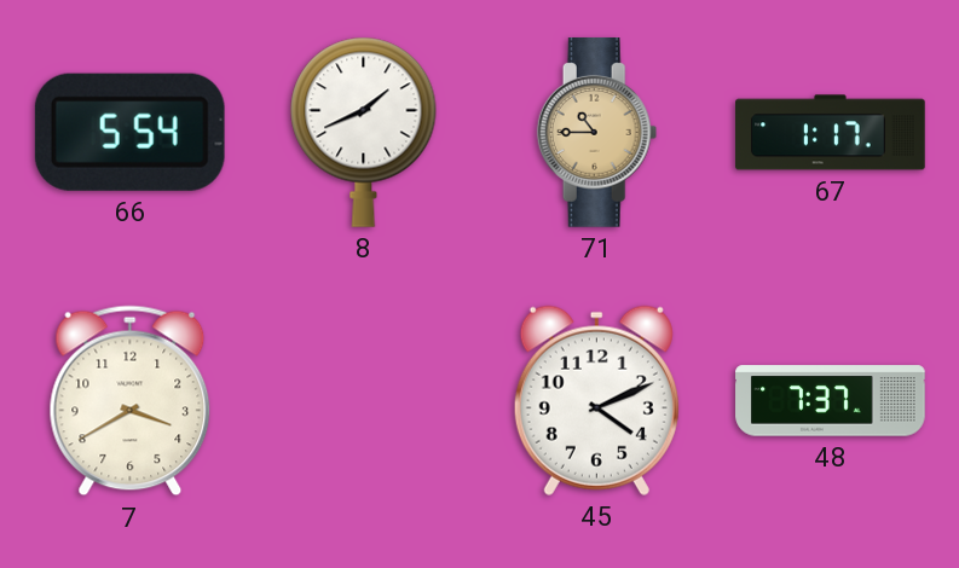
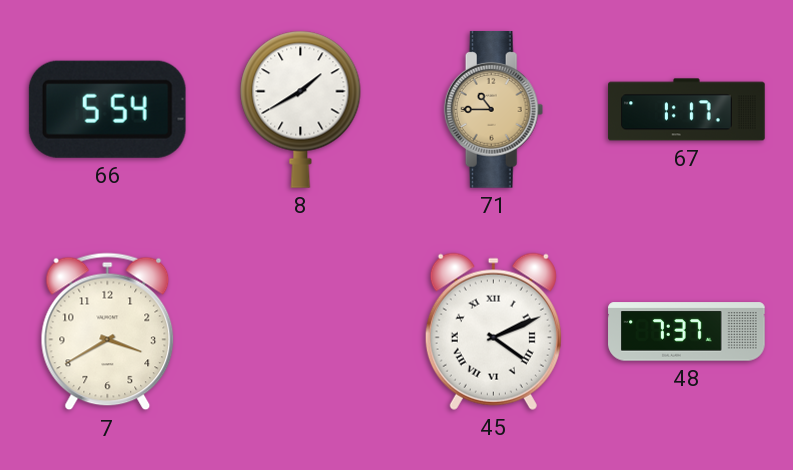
8: 1:41 -> 1:40 (301, 109)
45 numerals: Arabic -> Roman (493, 331)
